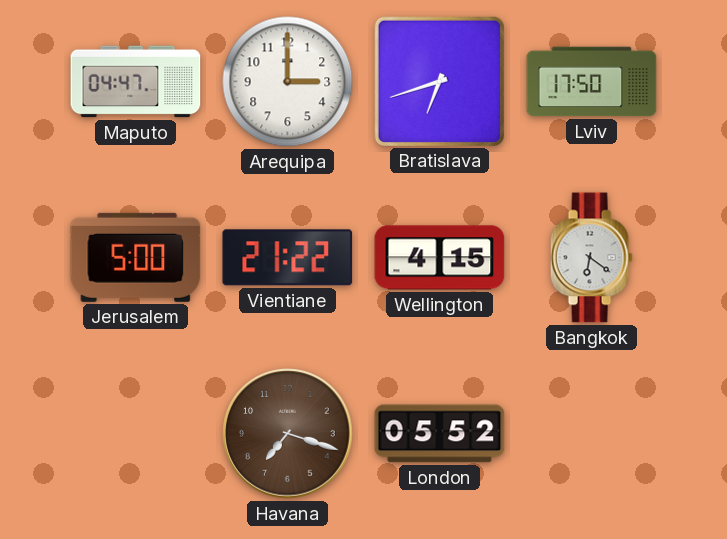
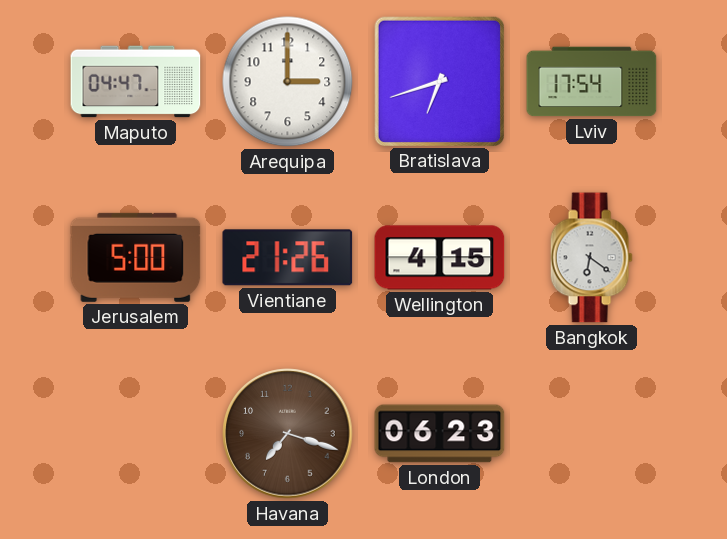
Lviv: 17:50 -> 17:54 (592, 82)
Vientiane: 21:22 -> 21:26 (288, 258)
London: 05:52 -> 06:23 (440, 434)
